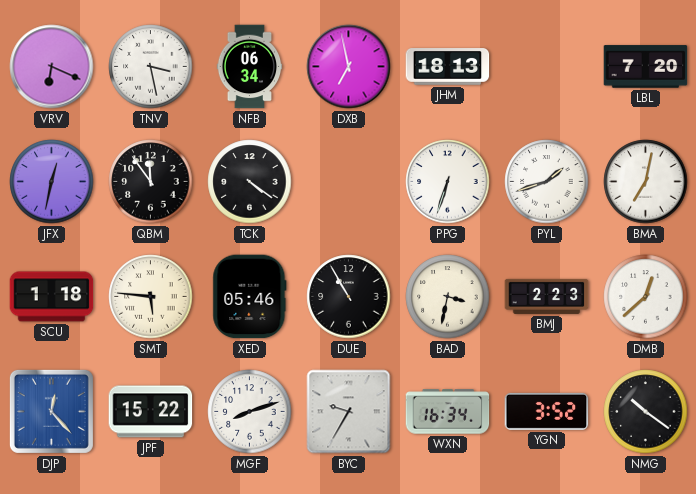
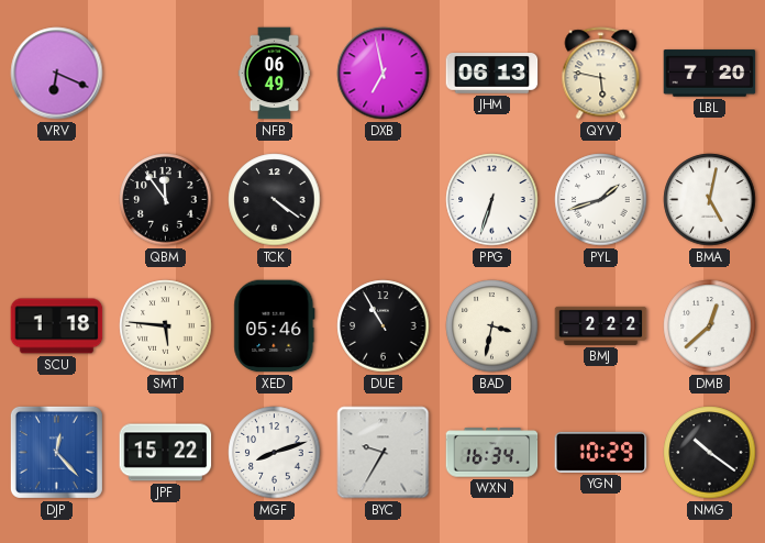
TNV: 3:28 -> none (151, 67)
NFB: 06:34 -> 06:49 (275, 74)
JHM: 18:13 -> 06:13 (492, 74)
QYV: none -> 5:47 (601, 74)
JFX: 12:32 -> none (52, 182)
BMA: 7:02 -> 5:02 (710, 200)
BMJ: 2:23 -> 2:22 (601, 325)
YGN: 3:52 -> 10:29 (601, 452)
